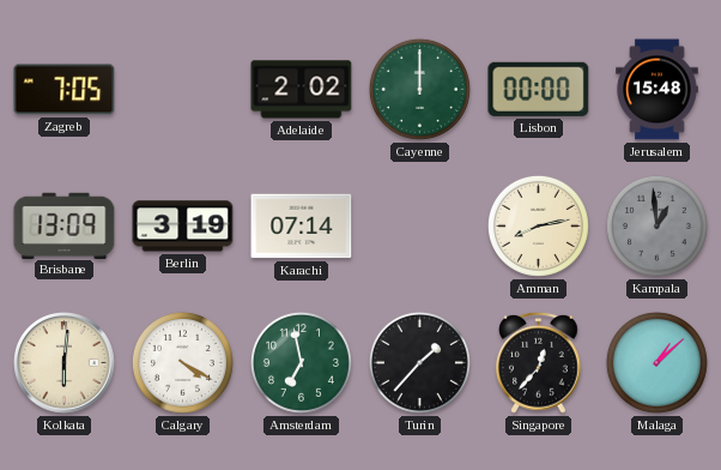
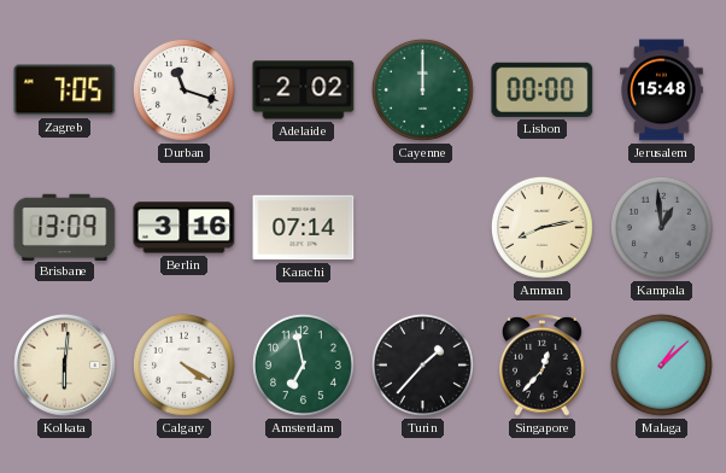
Durban: none -> 11:18 (183, 89)
Berlin: 3:19 -> 3:16 (185, 228)
